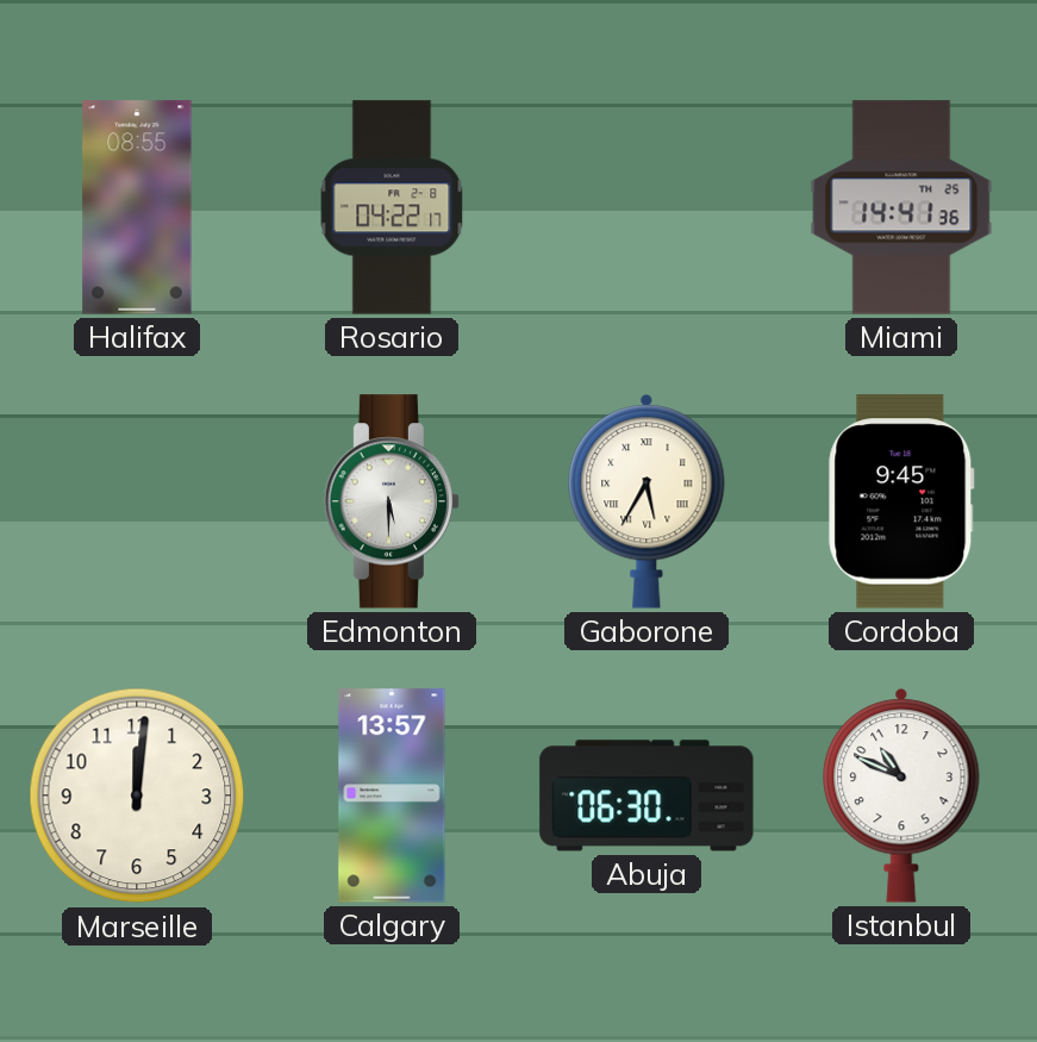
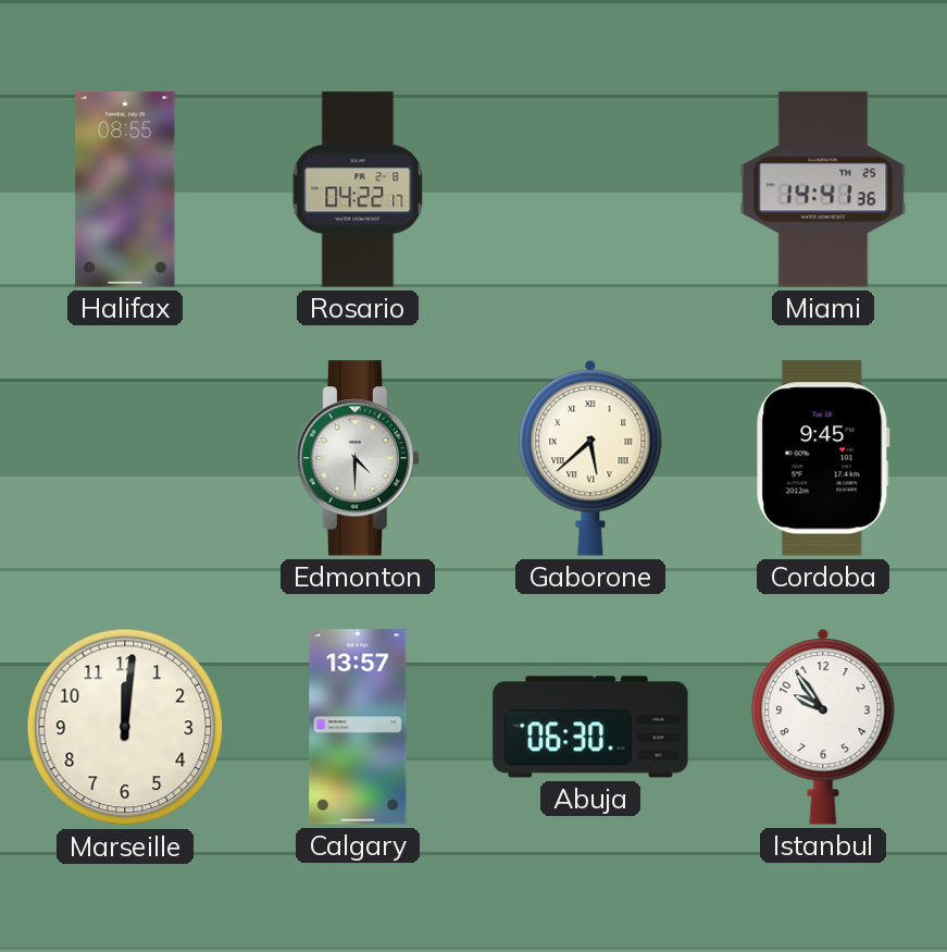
Edmonton: 5:30 -> 4:30 (357, 458)
Gaborone: 5:35 -> 5:38 (590, 458)
Istanbul: 10:49 -> 9:54 (823, 727)
